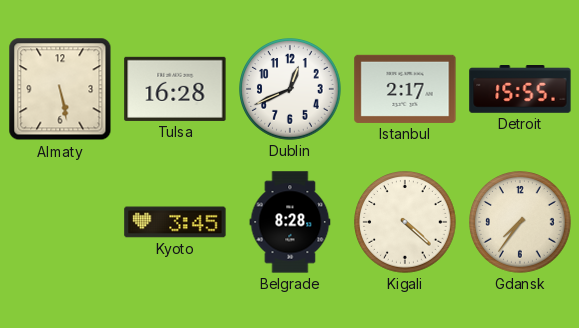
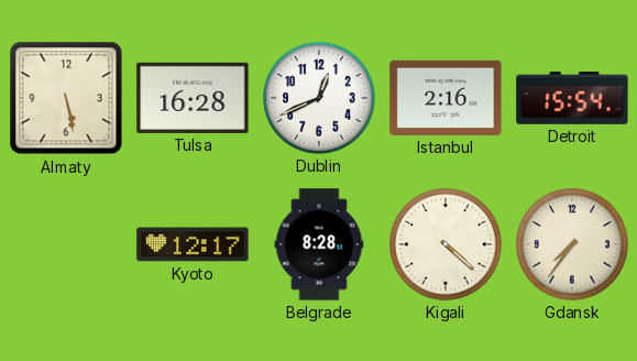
Istanbul: 2:17 -> 2:16 (446, 98)
Detroit: 15:55 -> 15:54 (572, 99)
Kyoto: 3:45 -> 12:17 (193, 244)
